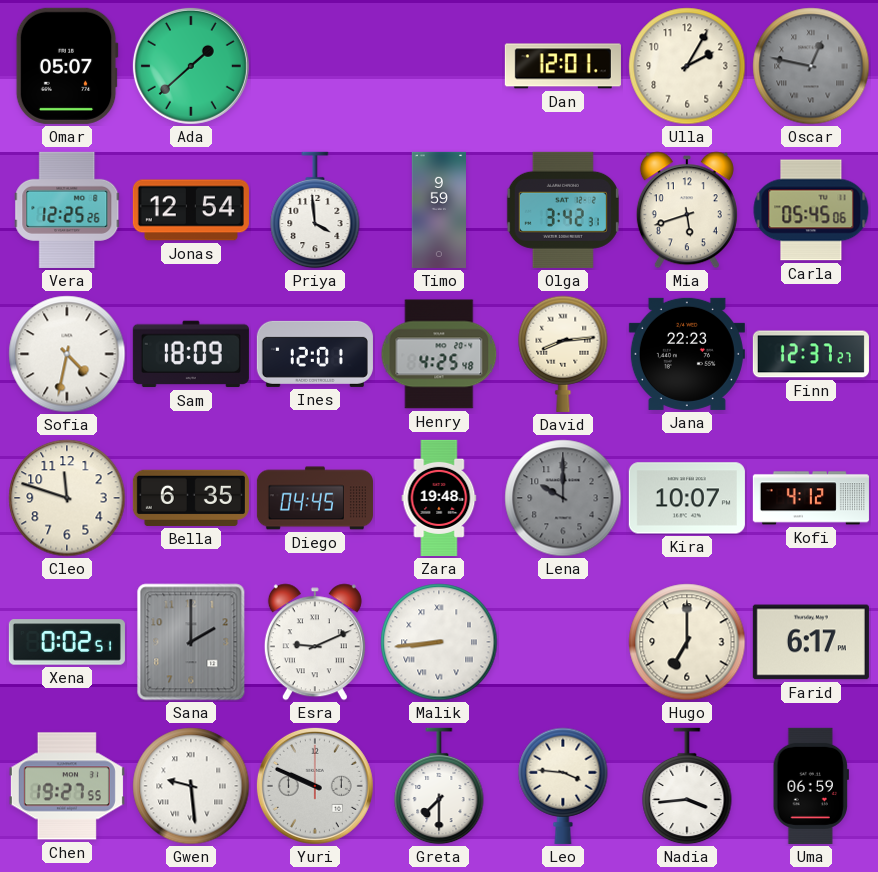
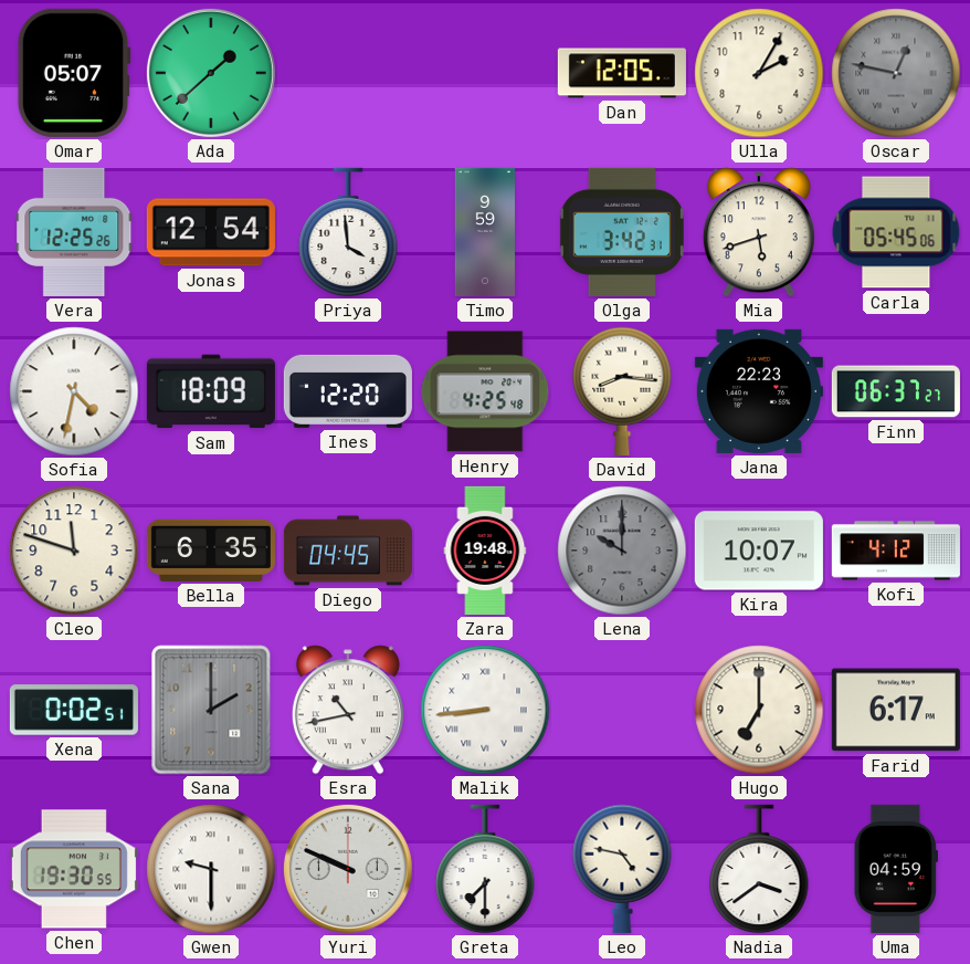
Dan: 12:01 -> 12:05 (622, 73)
Ines: 12:01 -> 12:20 (348, 391)
David: 8:14 -> 8:16 (622, 391)
Finn: 12:37 -> 06:37 (896, 391)
Esra: 9:11 -> 10:43 (348, 710)
Chen: 19:27 -> 19:30 (74, 869)
Gwen: 9:29 -> 9:30 (211, 869)
Leo: 3:46 -> 4:47 (622, 869)
Nadia: 3:44 -> 3:39 (759, 869)
Uma: 06:59 -> 04:59 (896, 869)
